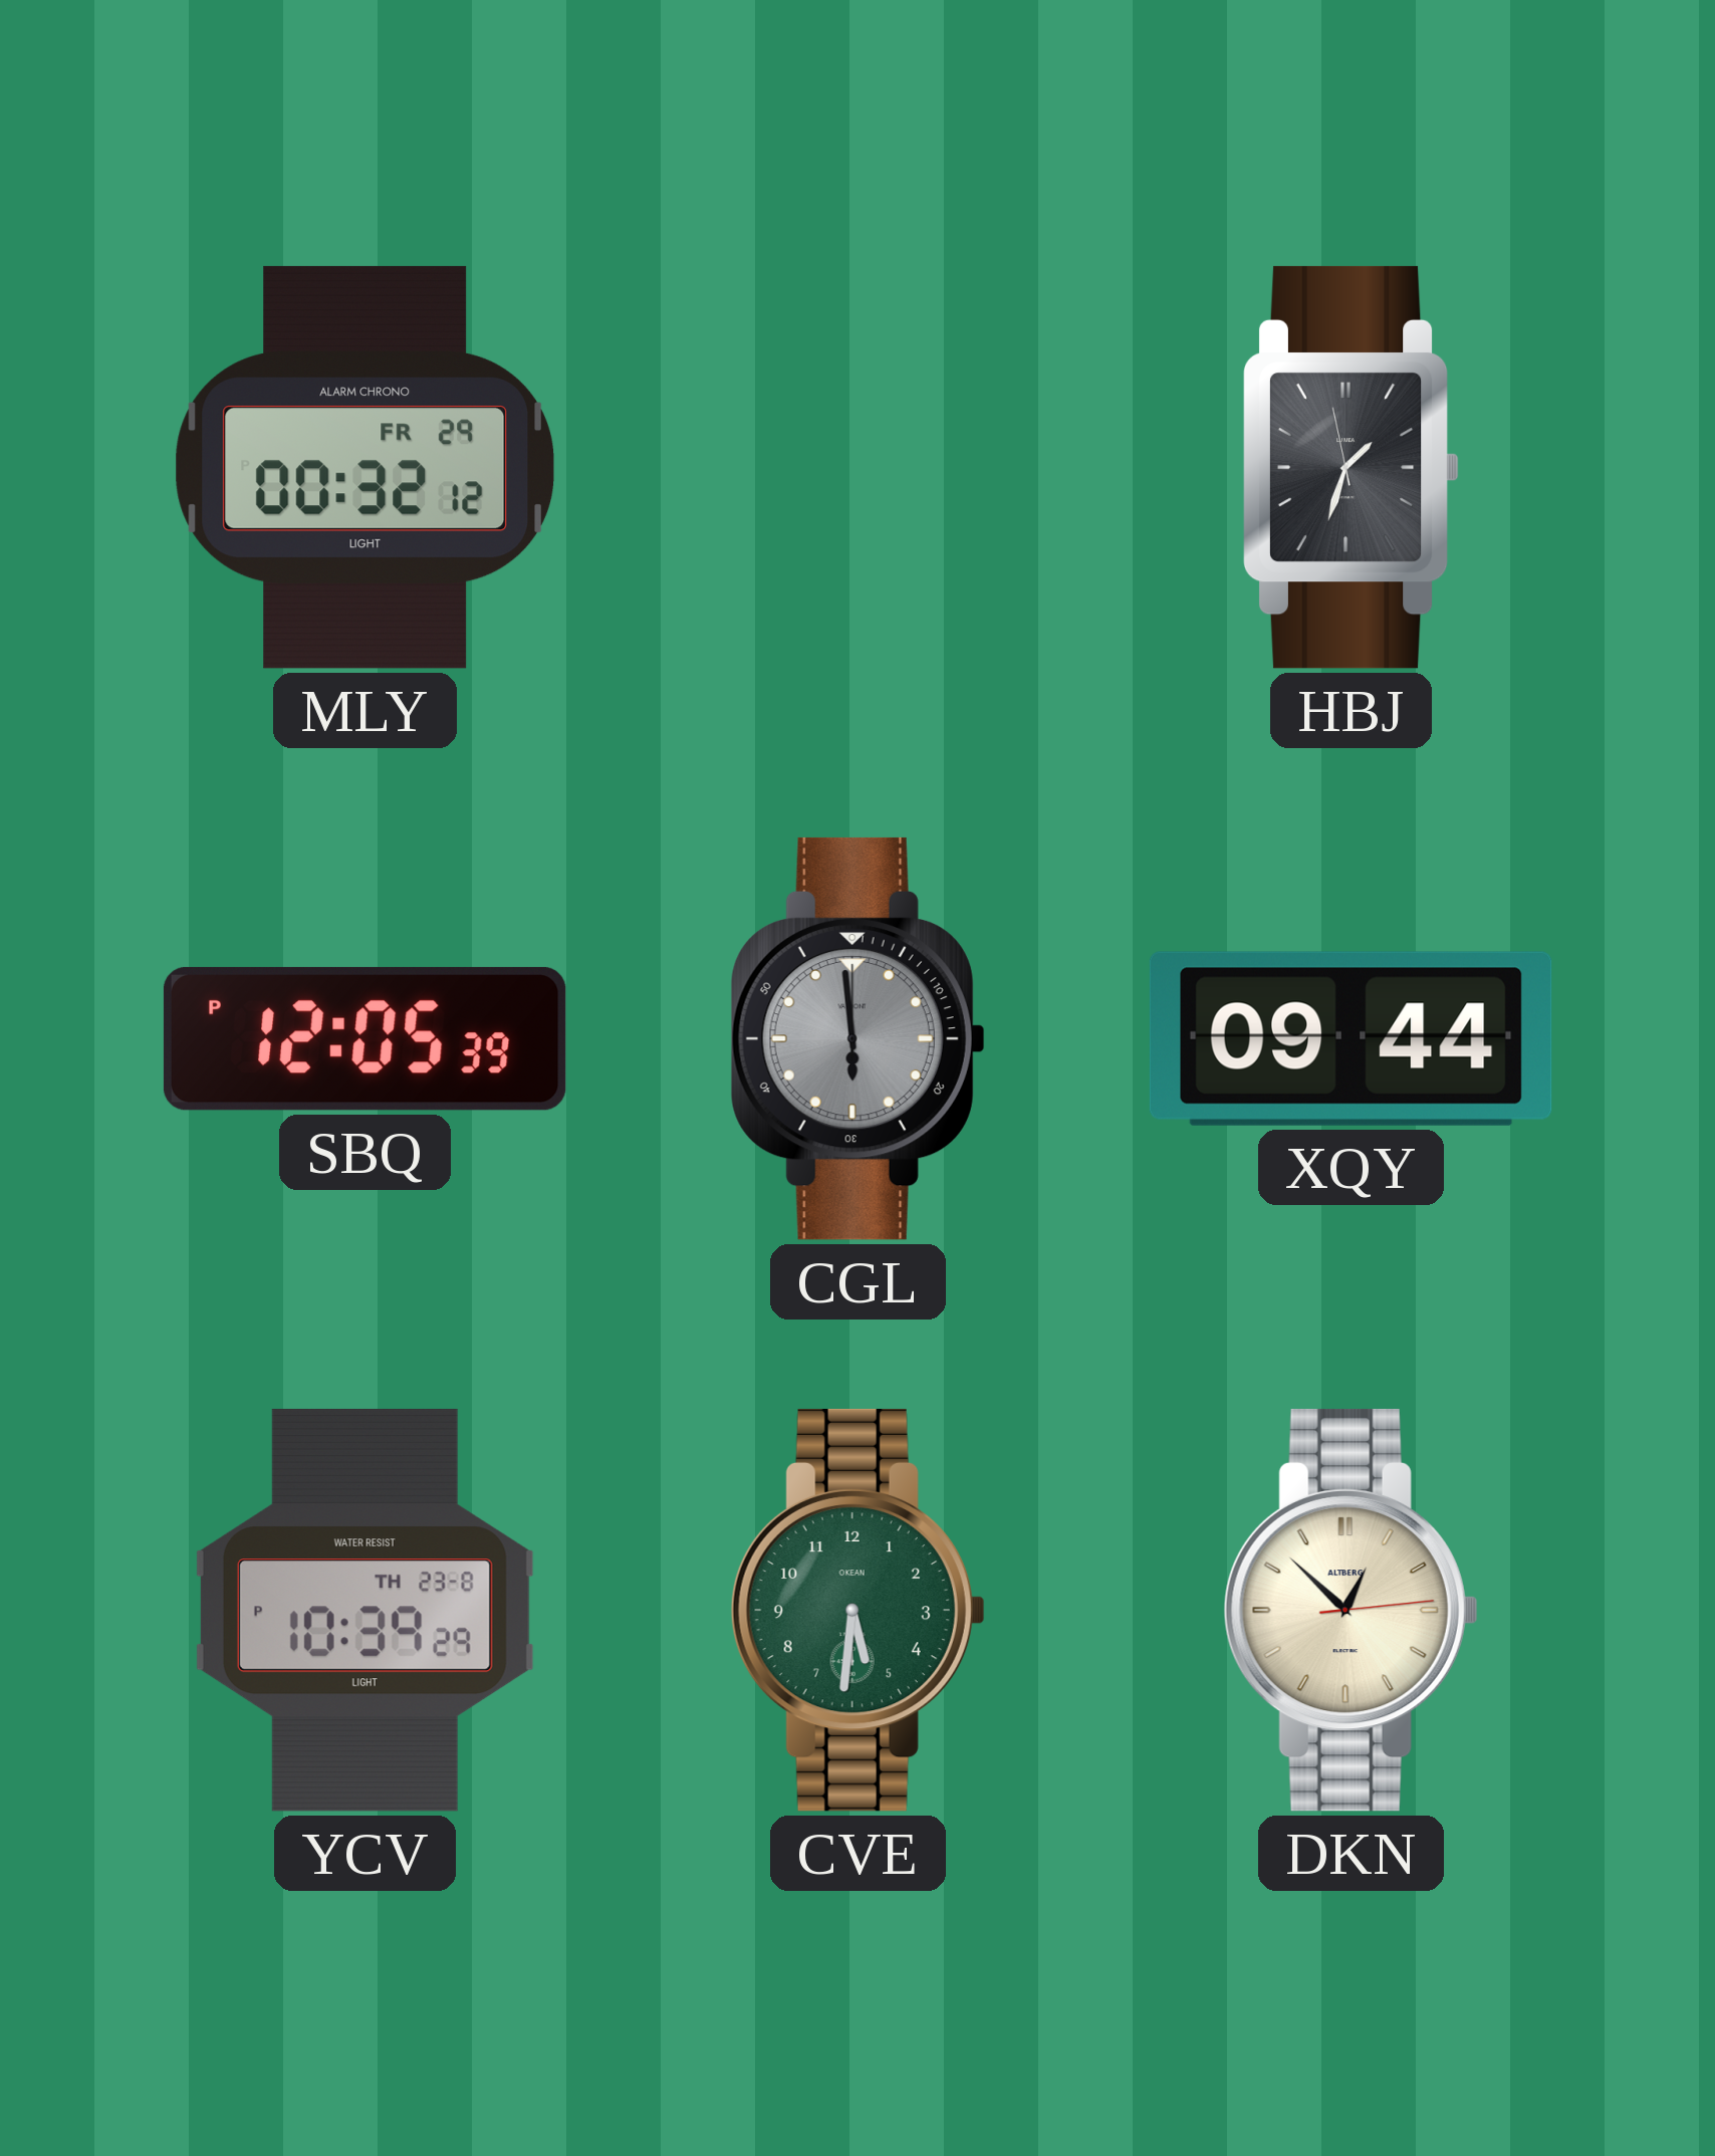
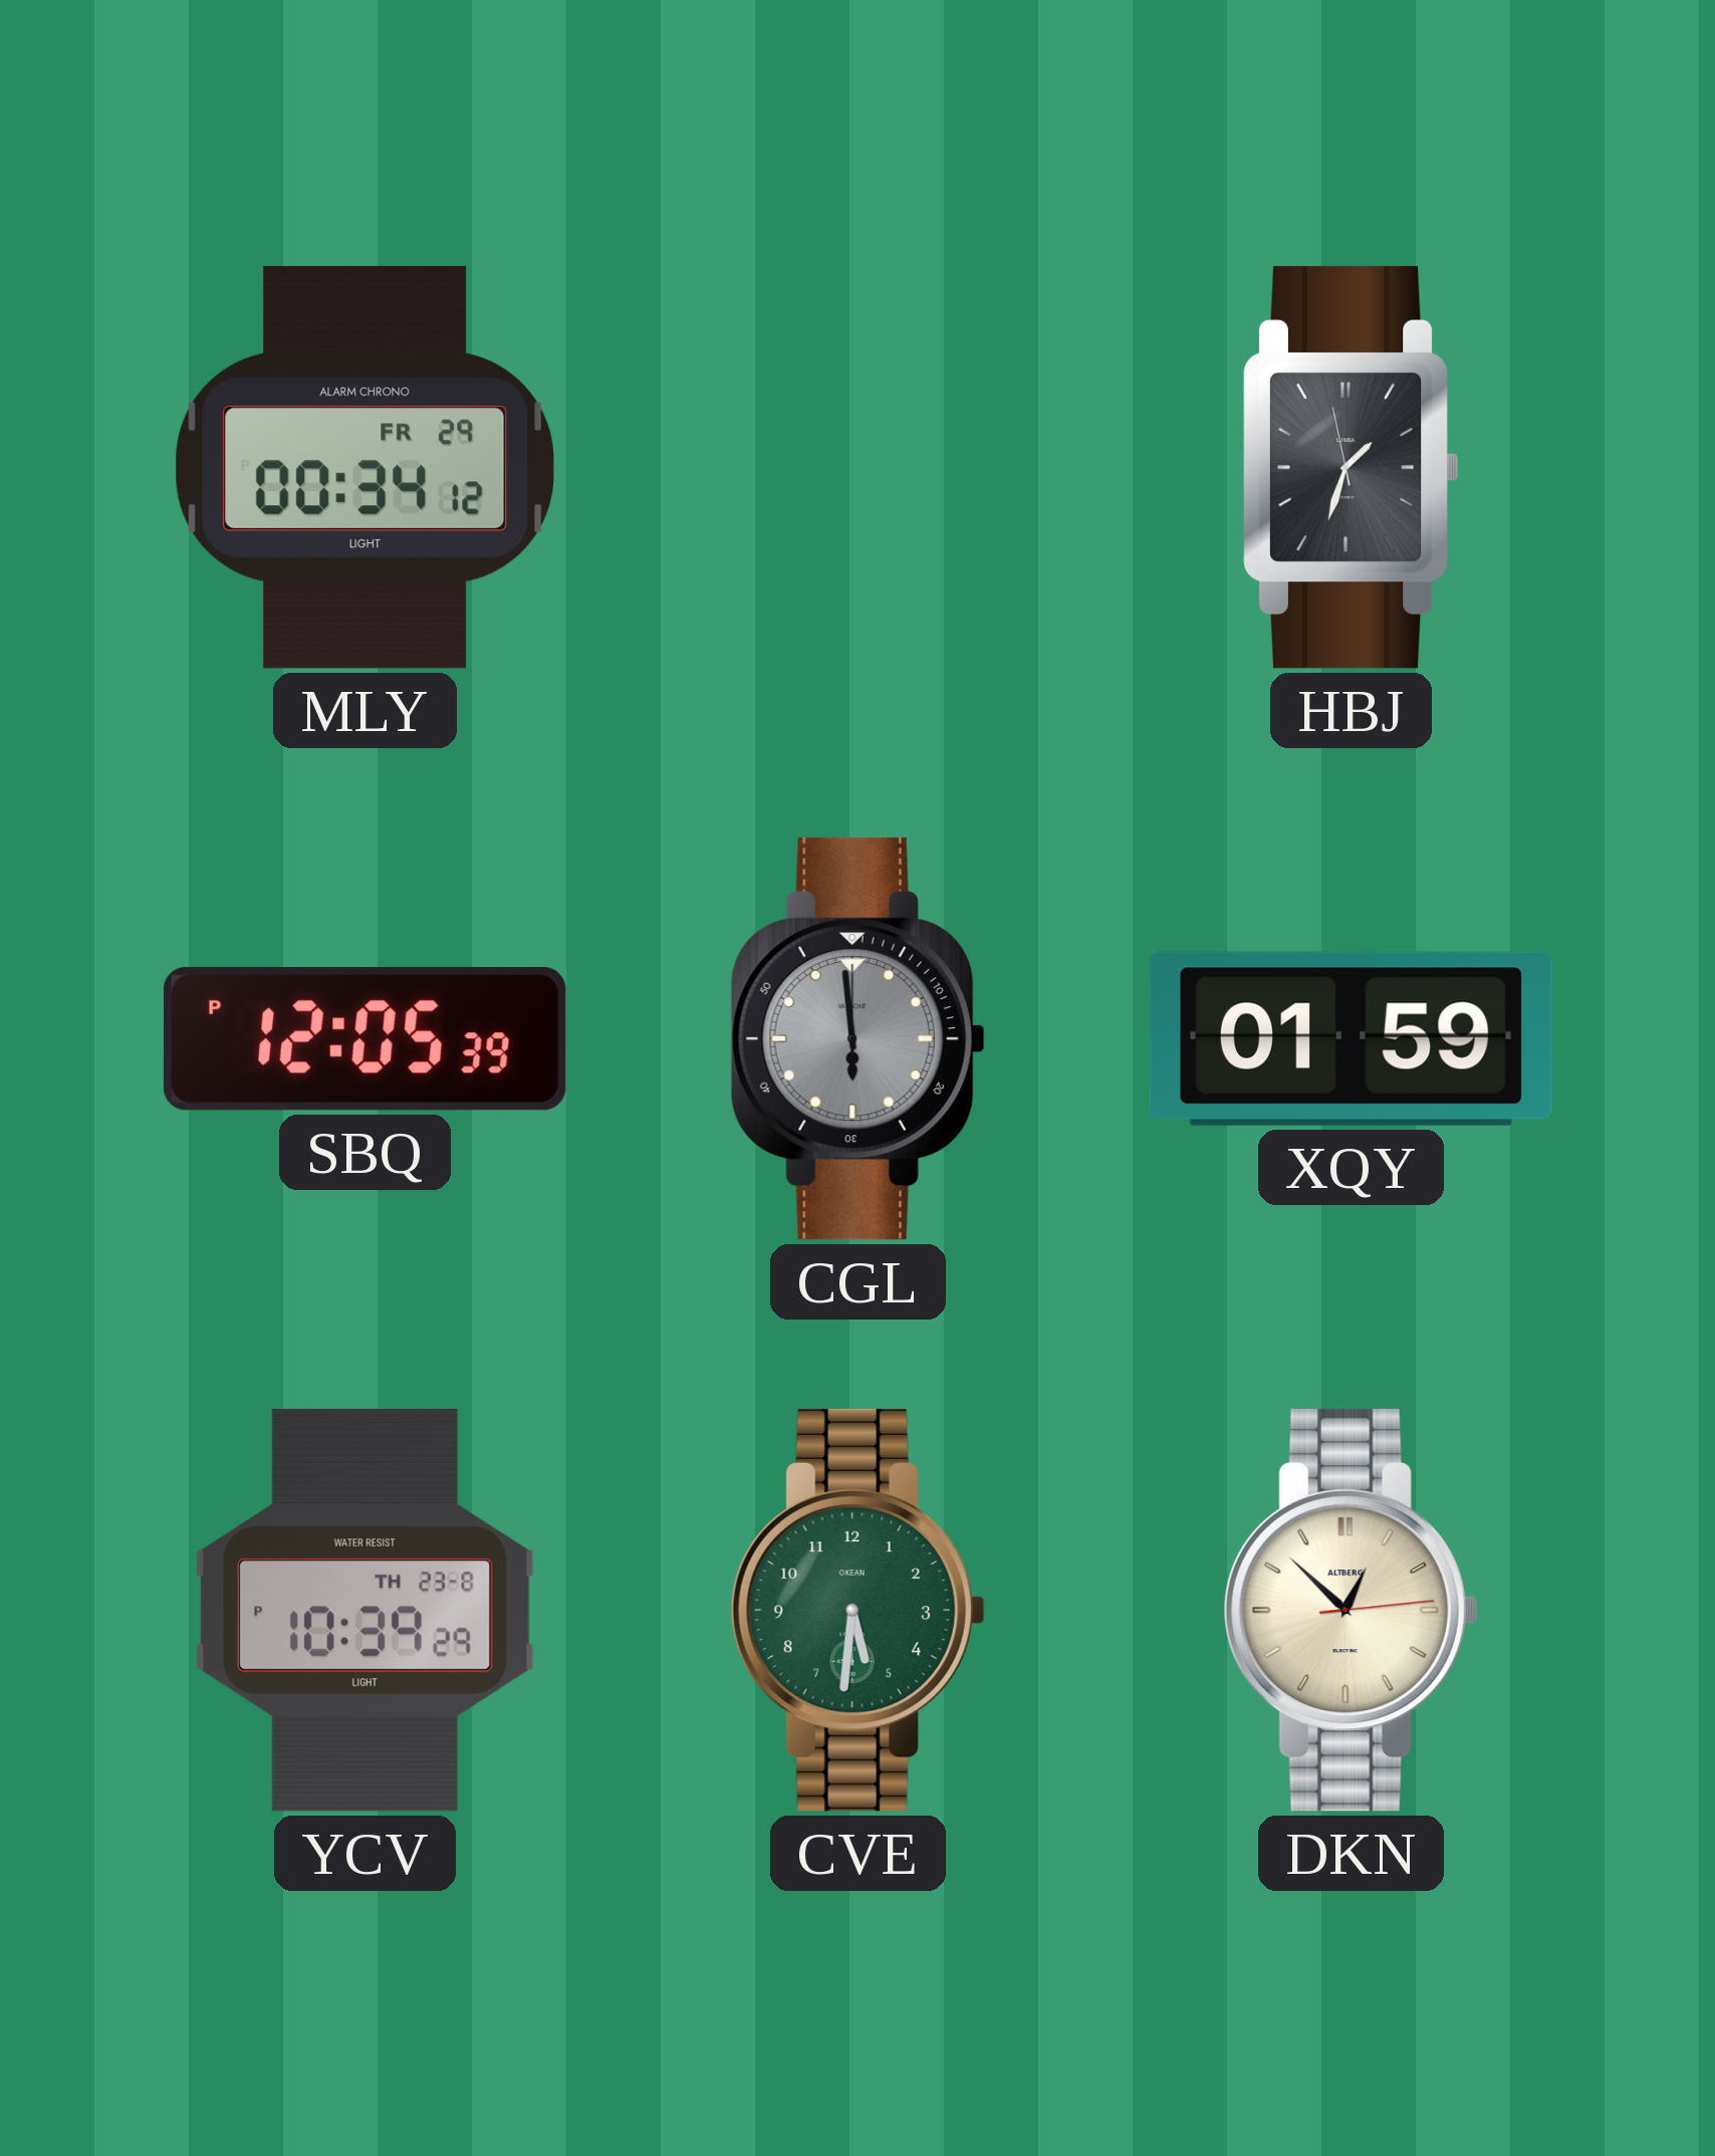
MLY: 00:32 -> 00:34 (365, 467)
XQY: 09:44 -> 01:59 (1351, 1038)
